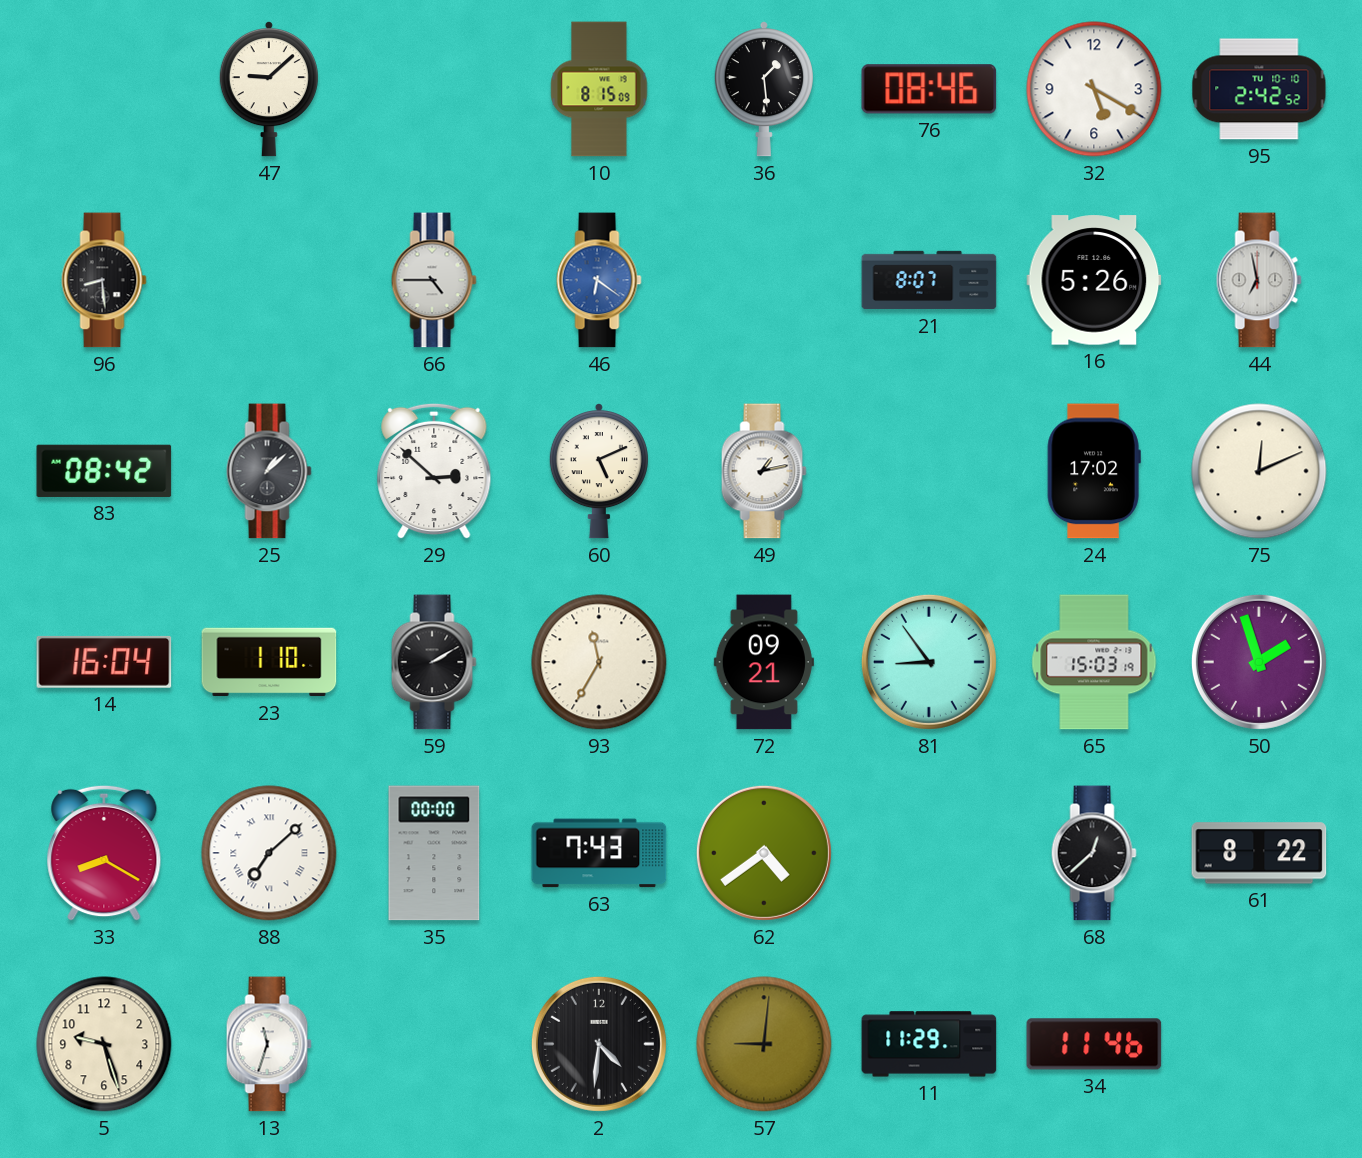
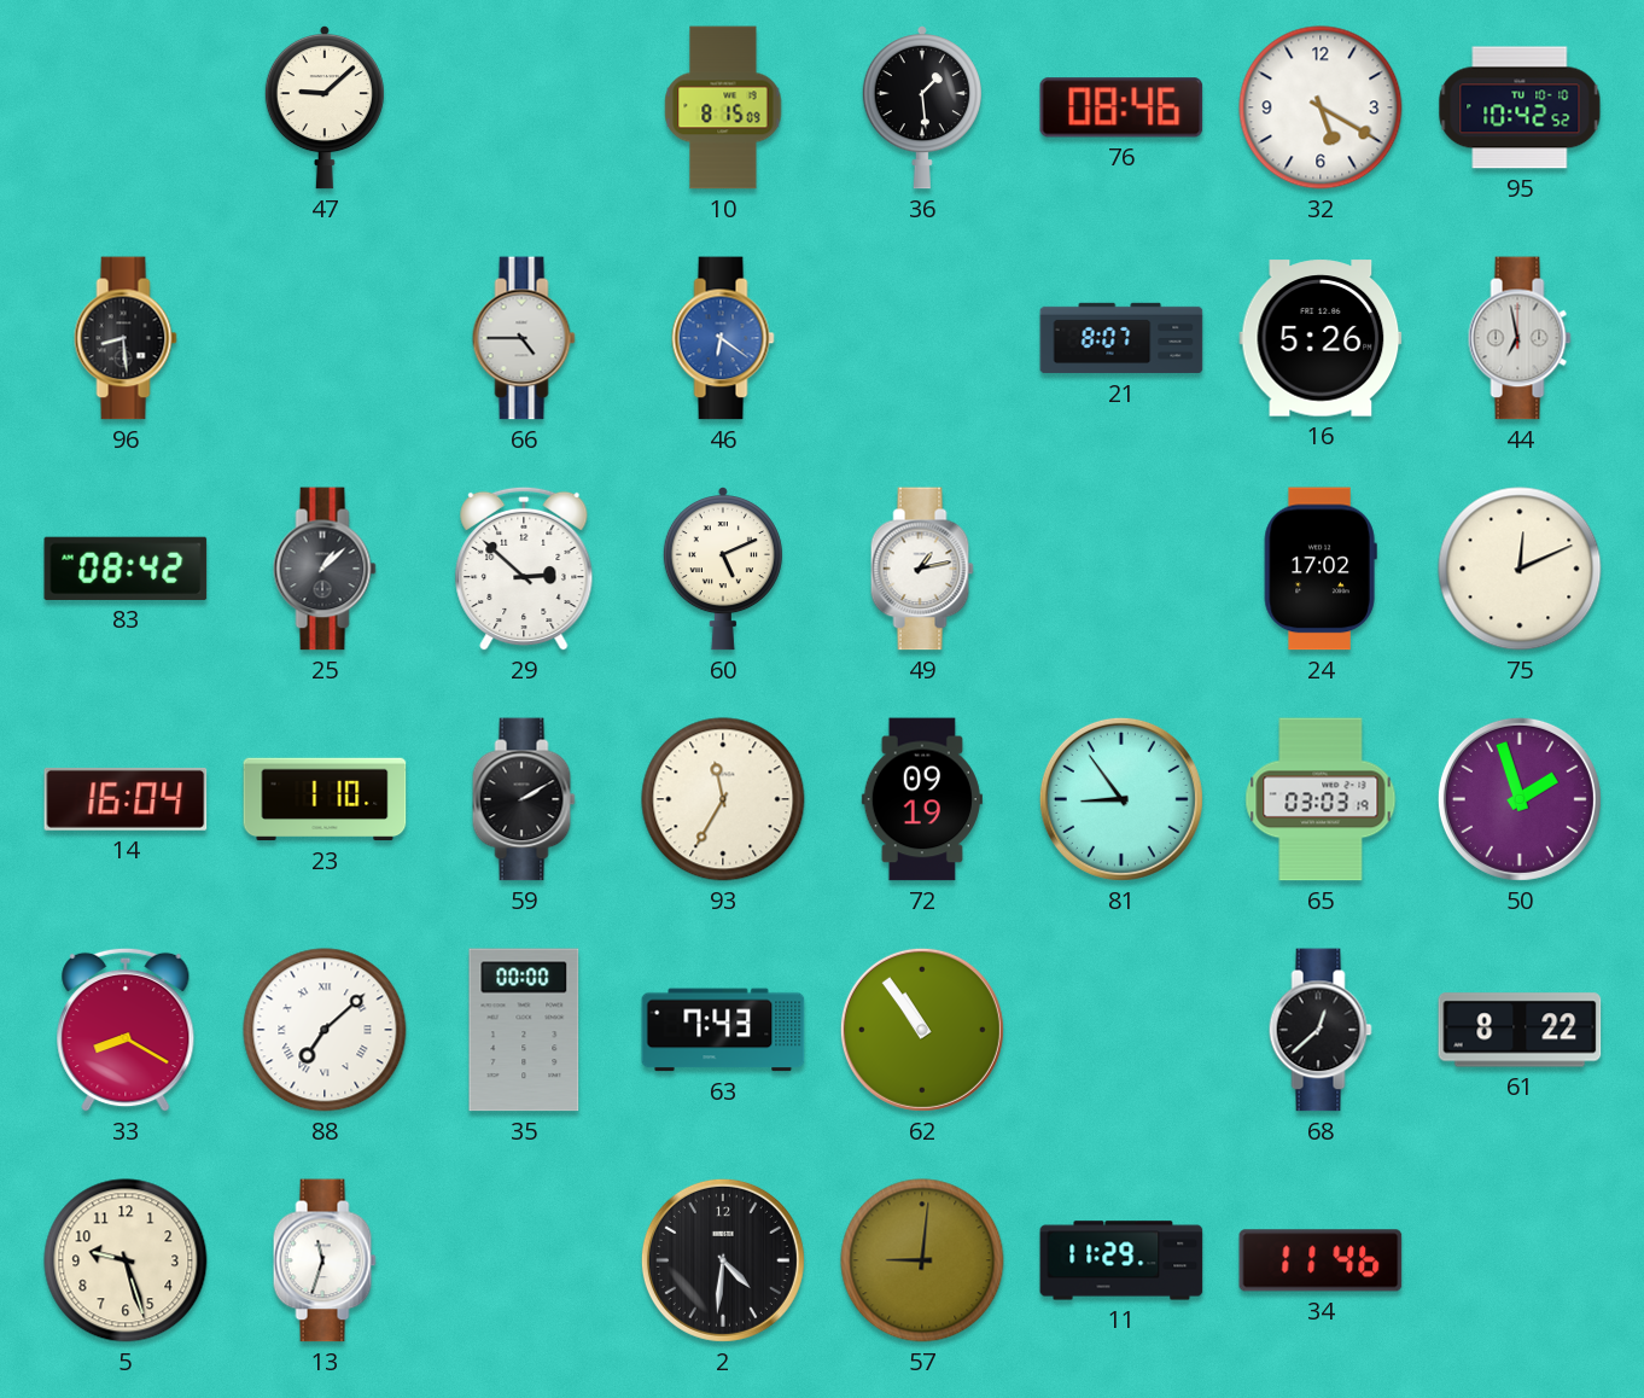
95: 2:42 -> 10:42 (1520, 107)
72: 09:21 -> 09:19 (922, 799)
65: 15:03 -> 03:03 (1321, 799)
62: 4:39 -> 10:54 (922, 1030)
